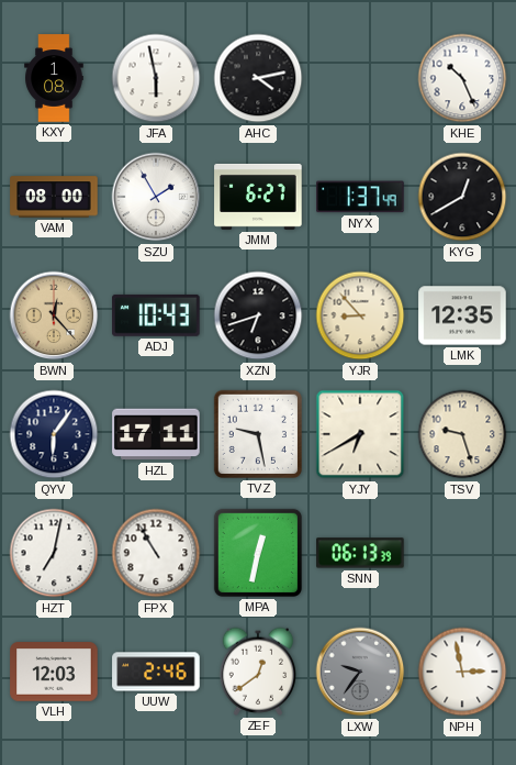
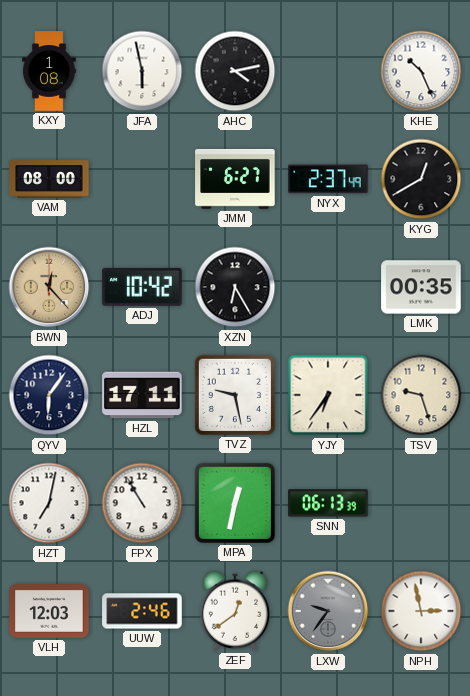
SZU: 1:55 -> none (156, 197)
NYX: 1:37 -> 2:37 (328, 179)
ADJ: 10:43 -> 10:42 (142, 287)
XZN: 6:42 -> 6:25 (235, 287)
YJR: 8:53 -> none (360, 315)
LMK: 12:35 -> 00:35 (421, 287)
YJY: 6:40 -> 6:36 (328, 395)
